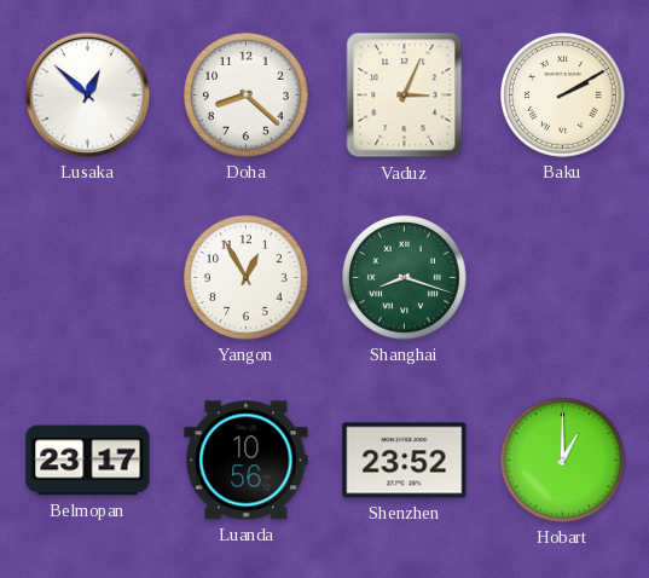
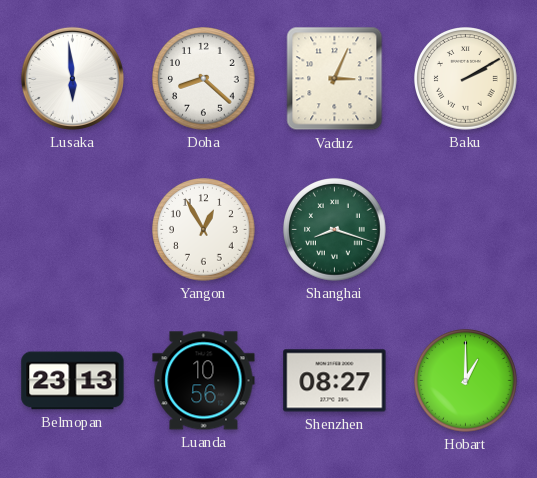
Lusaka: 12:52 -> 5:59 (72, 78)
Belmopan: 23:17 -> 23:13 (73, 381)
Shenzhen: 23:52 -> 08:27 (335, 381)
